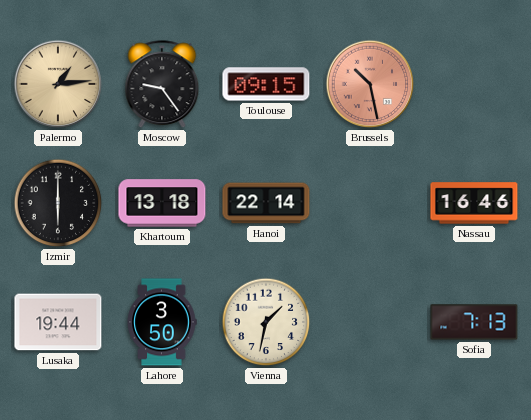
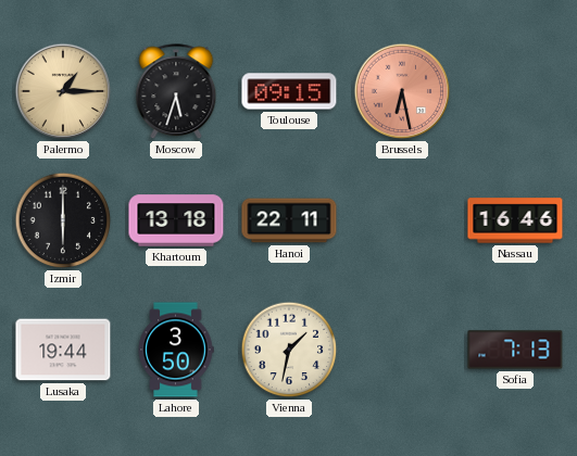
Palermo: 1:14 -> 1:15 (63, 91)
Moscow: 9:24 -> 5:33 (176, 92)
Brussels: 10:28 -> 6:28 (402, 91)
Hanoi: 22:14 -> 22:11 (289, 220)
